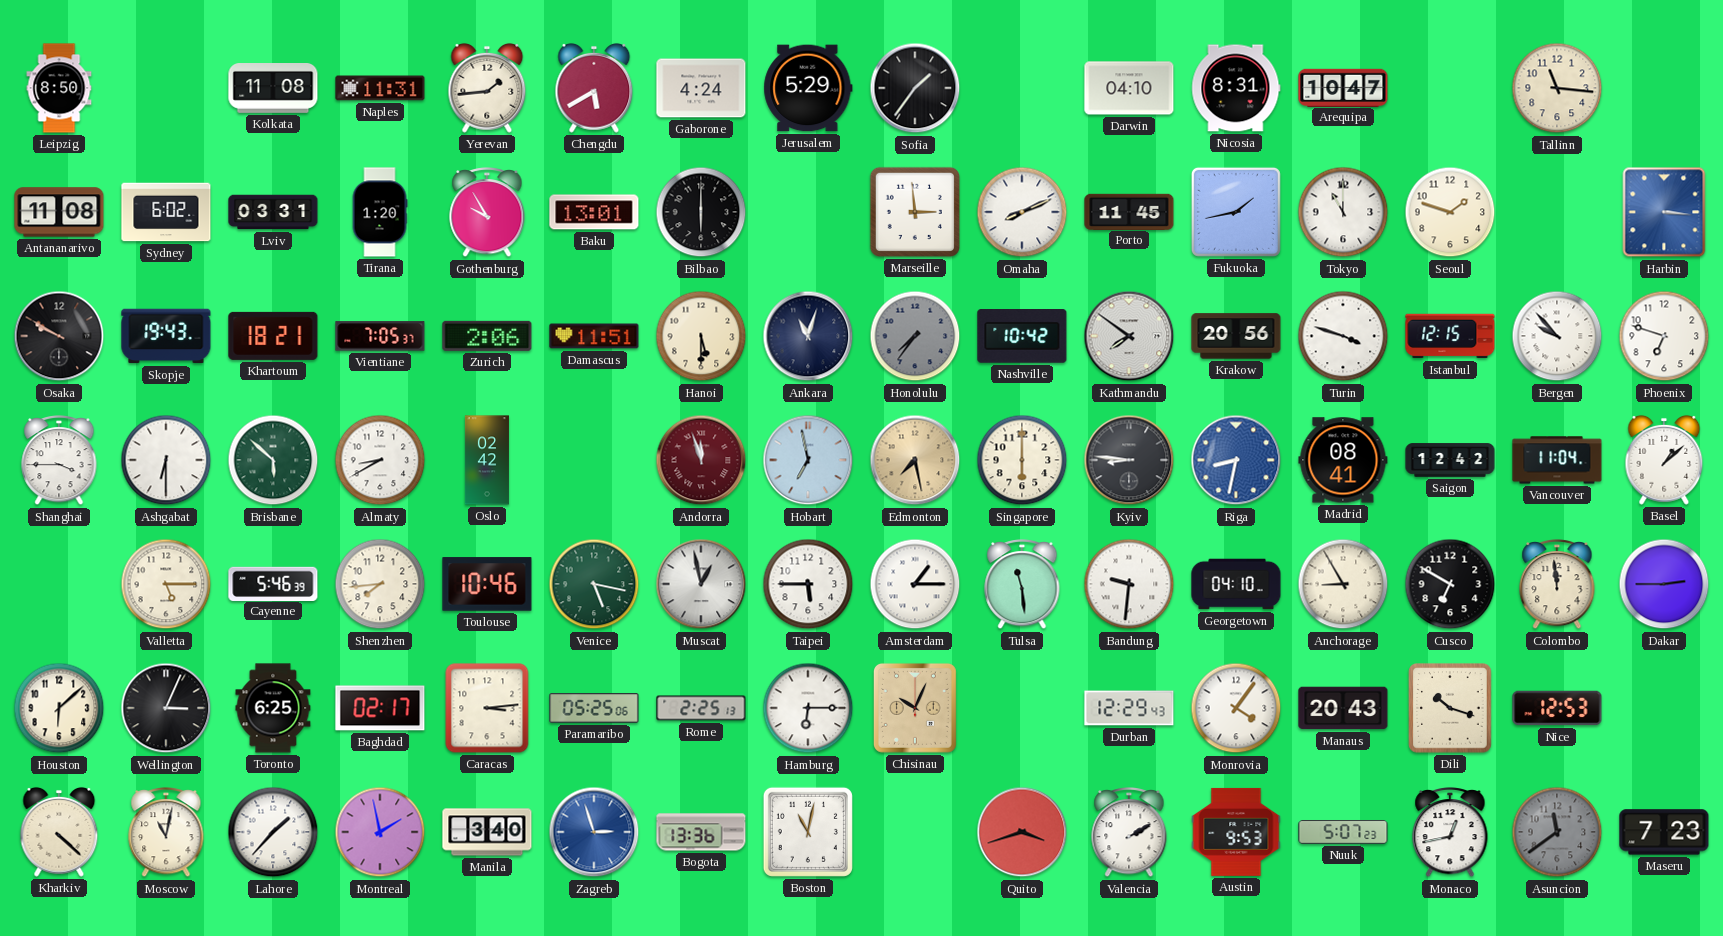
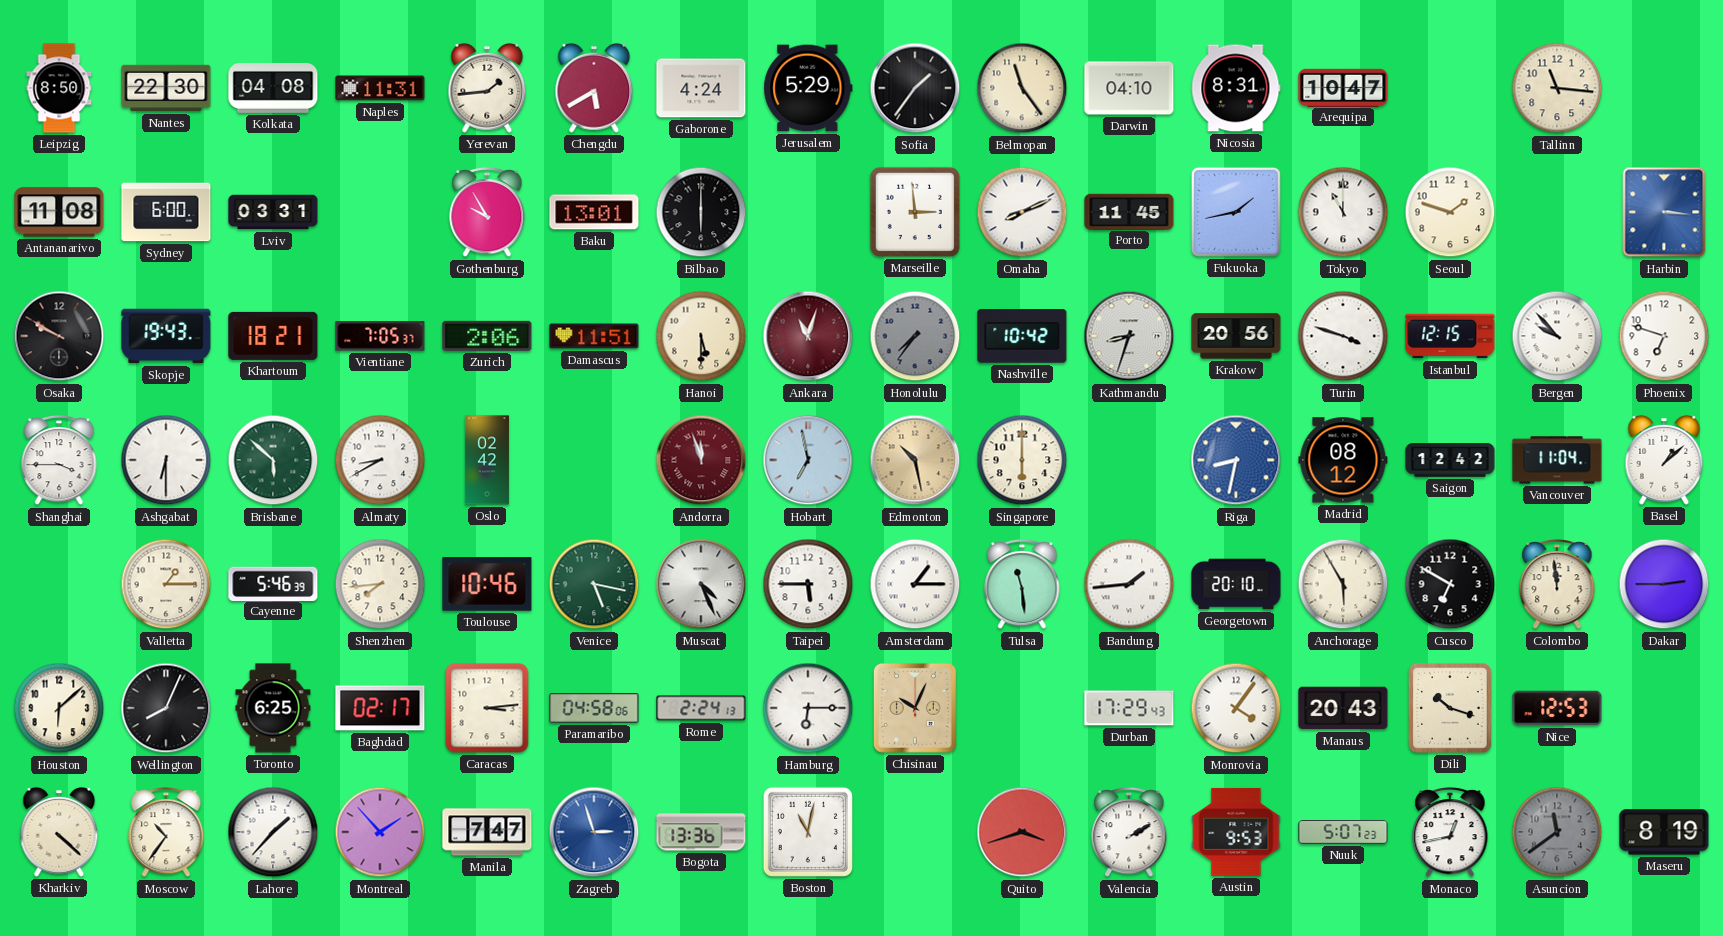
Nantes: none -> 22:30 (166, 88)
Kolkata: 11:08 -> 04:08 (273, 89)
Belmopan: none -> 11:24 (1022, 88)
Sydney: 6:02 -> 6:00 (166, 212)
Tirana: 1:20 -> none (380, 212)
Ankara dial: navy -> burgundy (808, 336)
Kathmandu: 7:51 -> 8:33 (1129, 336)
Edmonton: 7:28 -> 10:28 (915, 460)
Kyiv: 8:46 -> none (1129, 460)
Madrid: 08:41 -> 08:12 (1343, 460)
Valletta: 5:15 -> 1:15 (166, 584)
Muscat: 12:58 -> 4:26 (701, 584)
Bandung: 9:31 -> 1:44 (1129, 584)
Georgetown: 04:10 -> 20:10 (1236, 584)
Anchorage: 8:55 -> 5:55 (1343, 584)
Wellington: 3:04 -> 8:04 (166, 708)
Paramaribo: 05:25 -> 04:58 (594, 708)
Rome: 2:25 -> 2:24 (701, 708)
Durban: 12:29 -> 17:29 (1129, 708)
Moscow: 11:02 -> 10:36 (166, 833)
Montreal: 1:58 -> 1:53 (380, 832)
Manila: 3:40 -> 7:47 (487, 832)
Maseru: 7:23 -> 8:19 (1664, 832)
